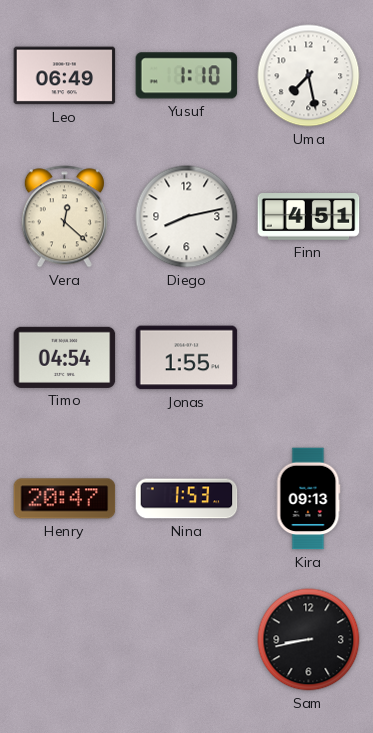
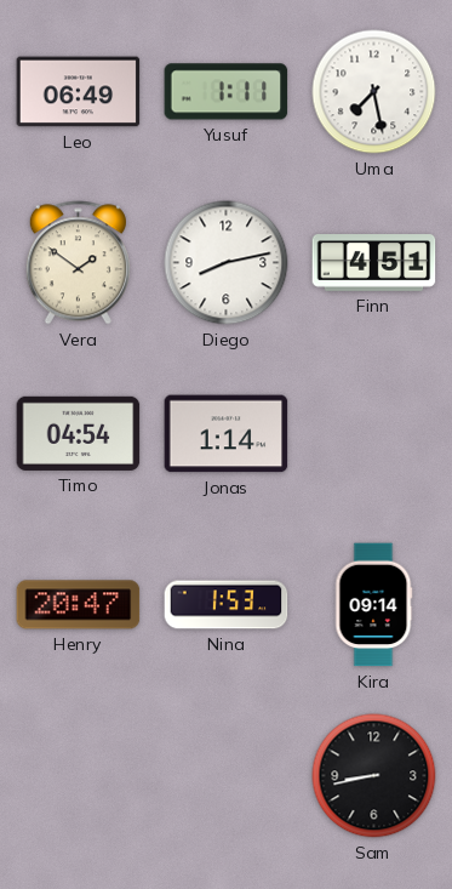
Yusuf: 1:10 -> 1:11 (227, 92)
Vera: 12:22 -> 1:51 (78, 263)
Jonas: 1:55 -> 1:14 (227, 434)
Kira: 09:13 -> 09:14 (373, 605)
